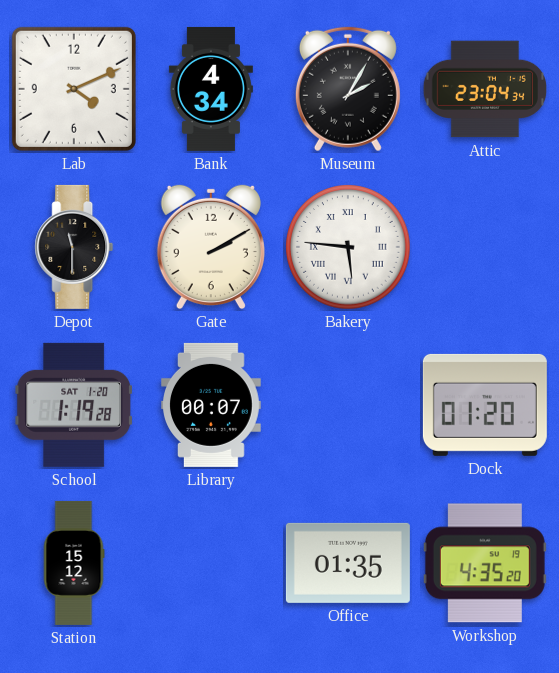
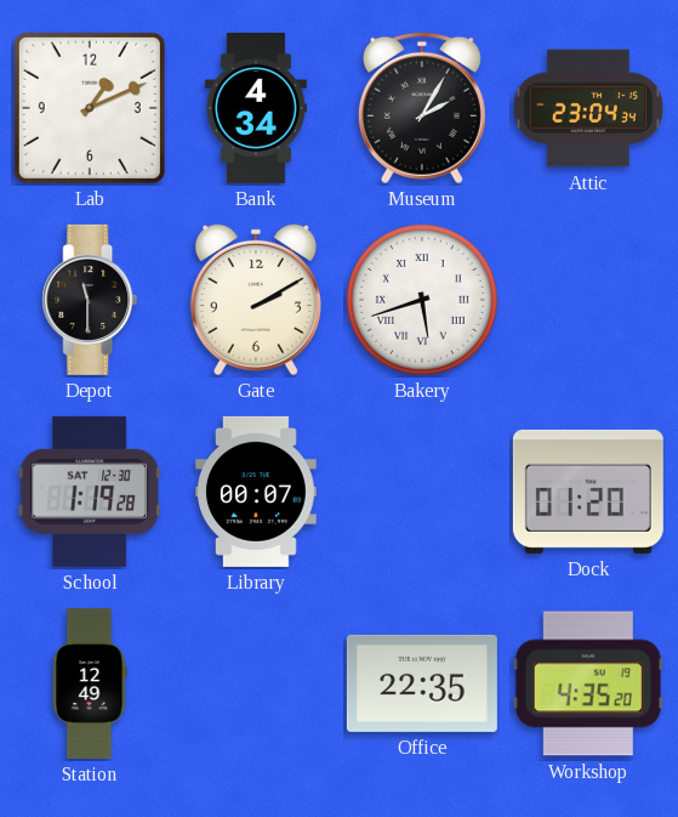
Lab: 4:11 -> 1:11 (90, 108)
Bakery: 5:46 -> 5:42 (422, 300)
School date: SAT 1-20 -> SAT 12-30 (90, 492)
Station: 15:12 -> 12:49 (90, 683)
Office: 01:35 -> 22:35 (422, 683)
